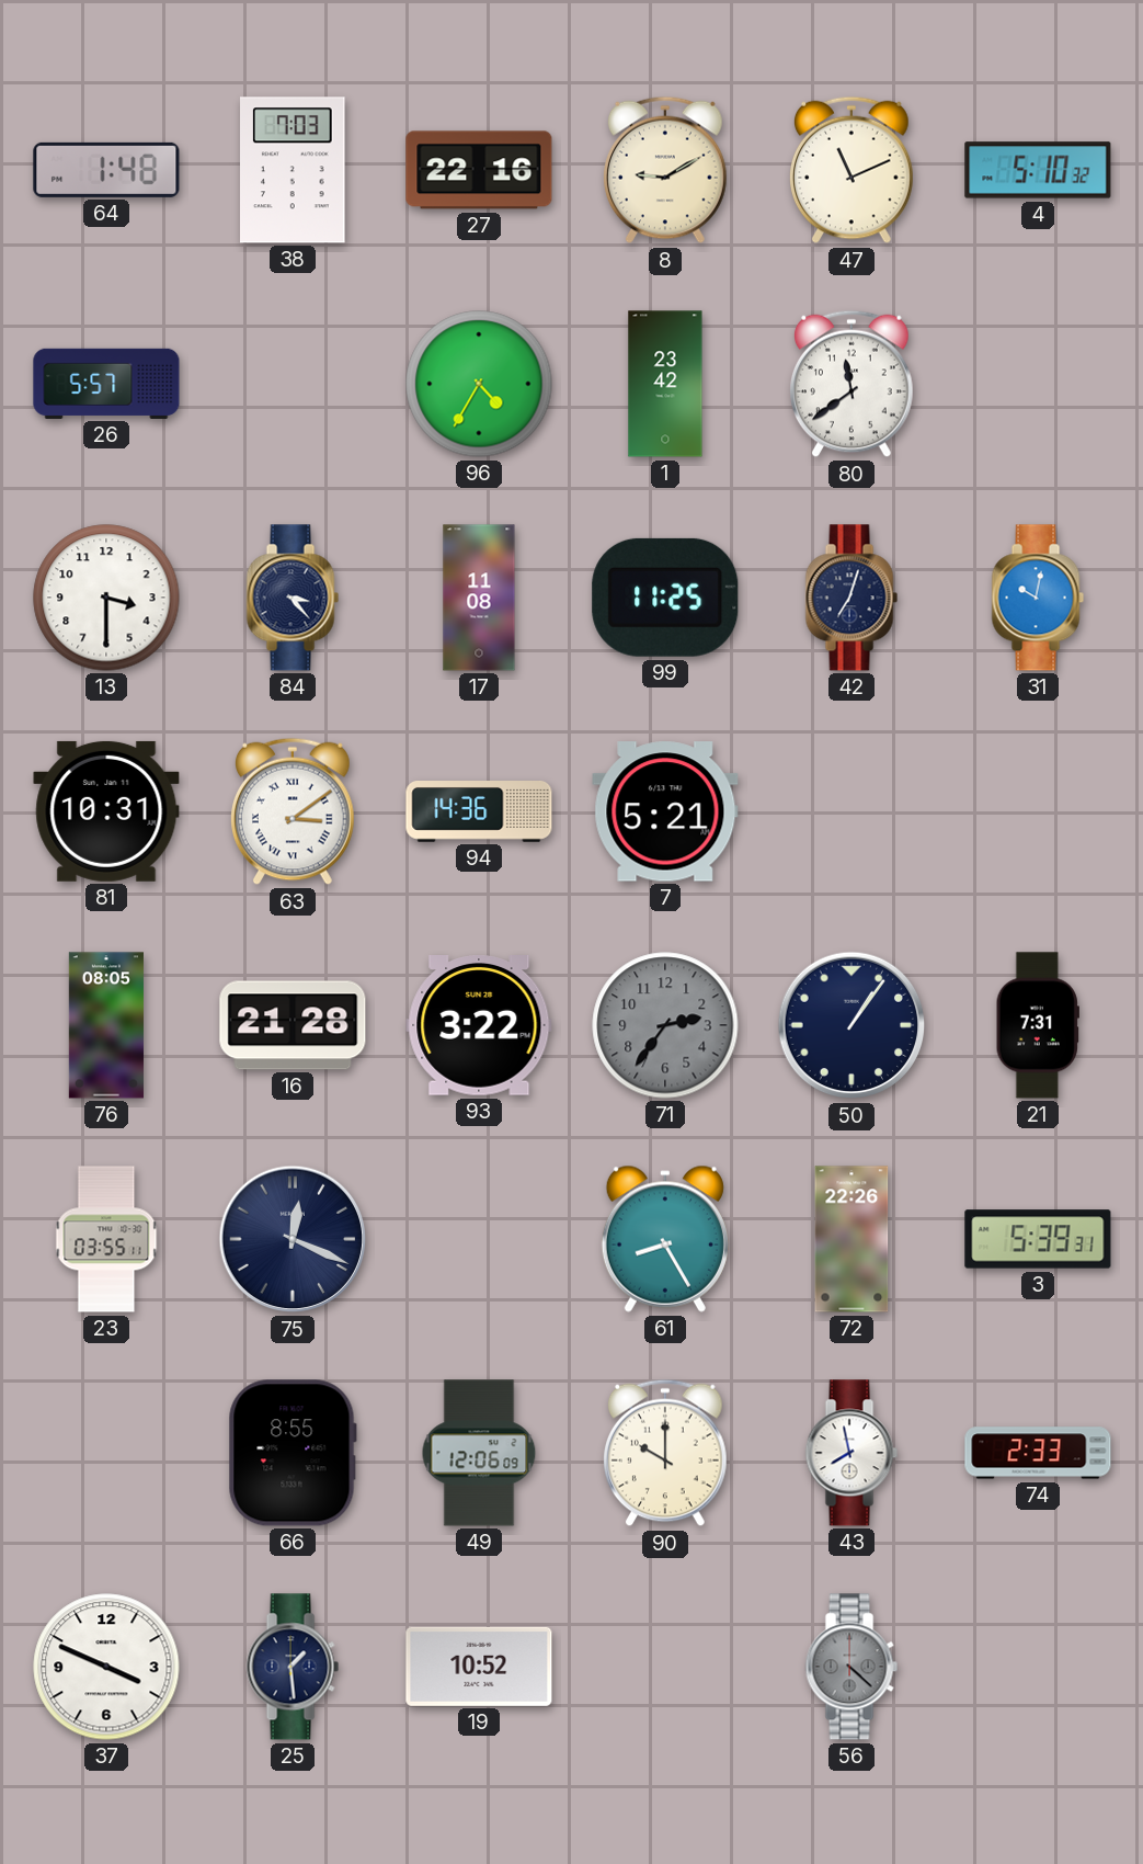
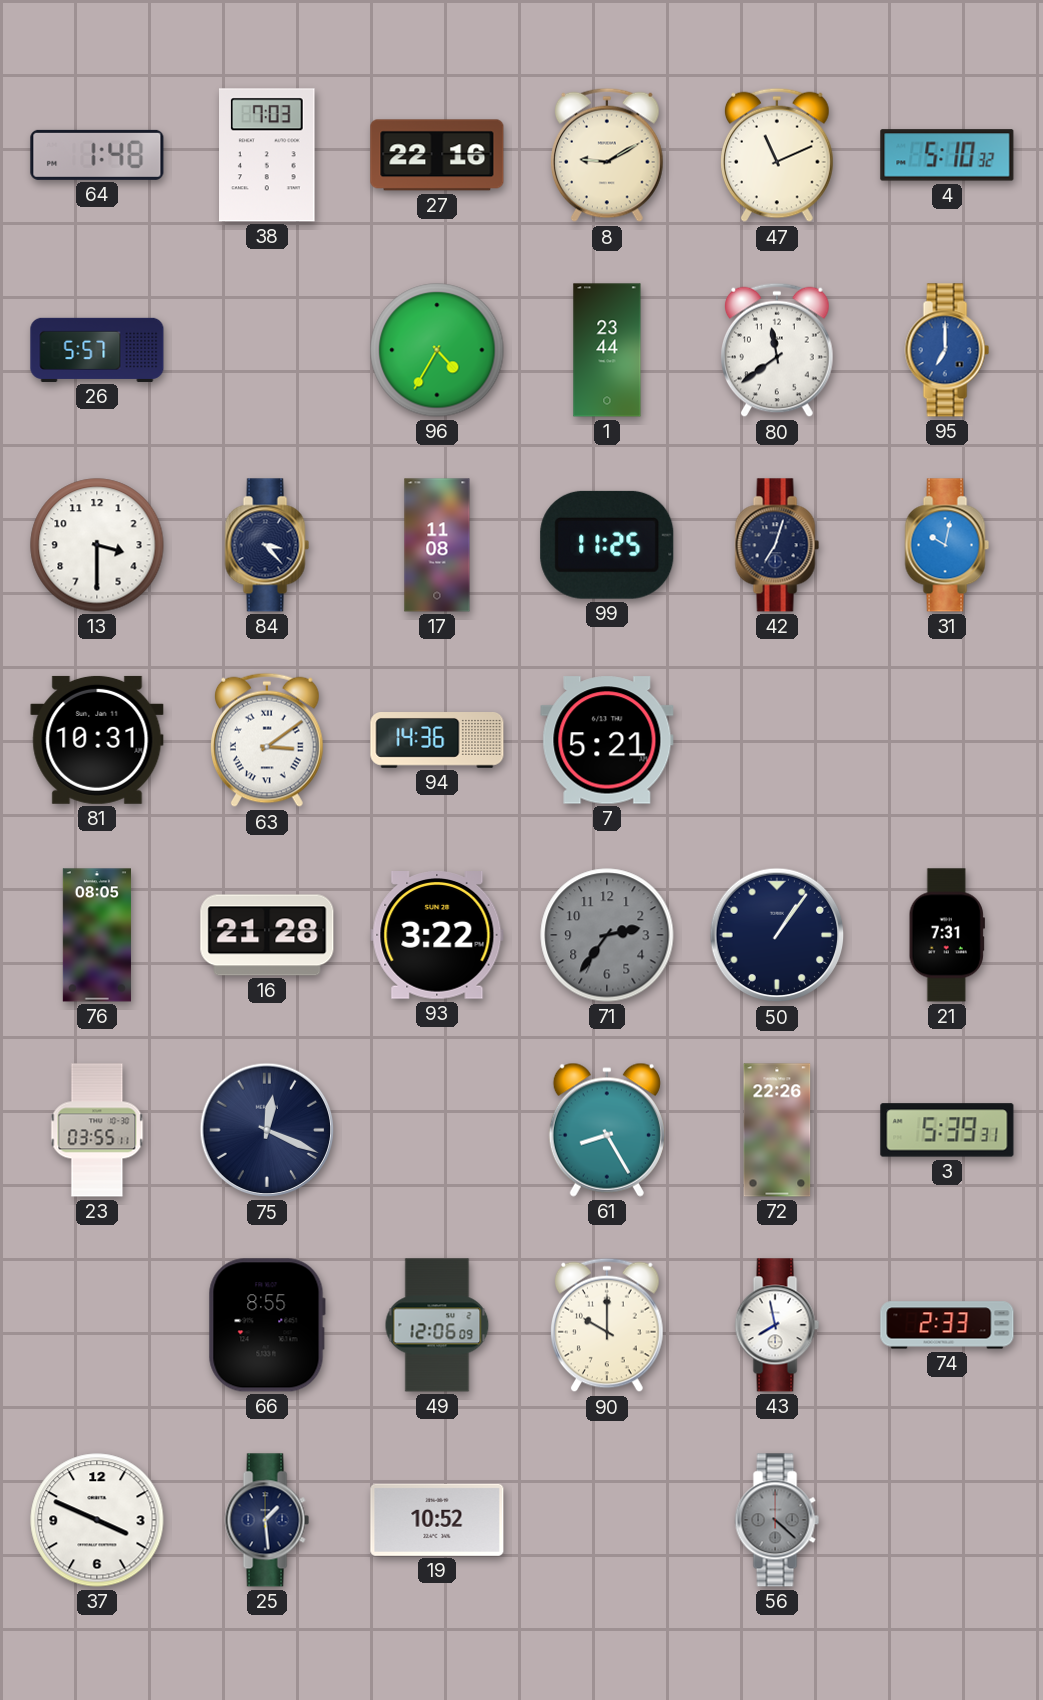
1: 23:42 -> 23:44 (607, 350)
95: none -> 7:00 (947, 350)
